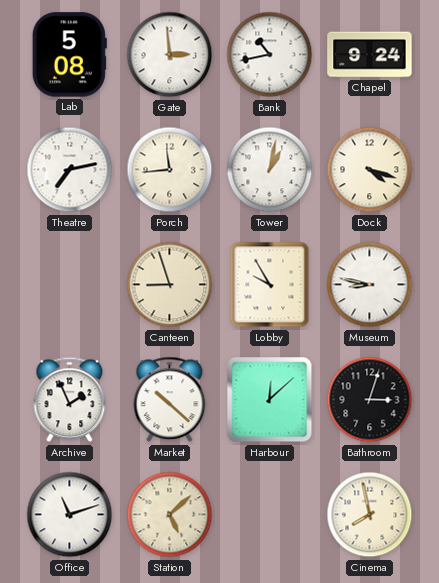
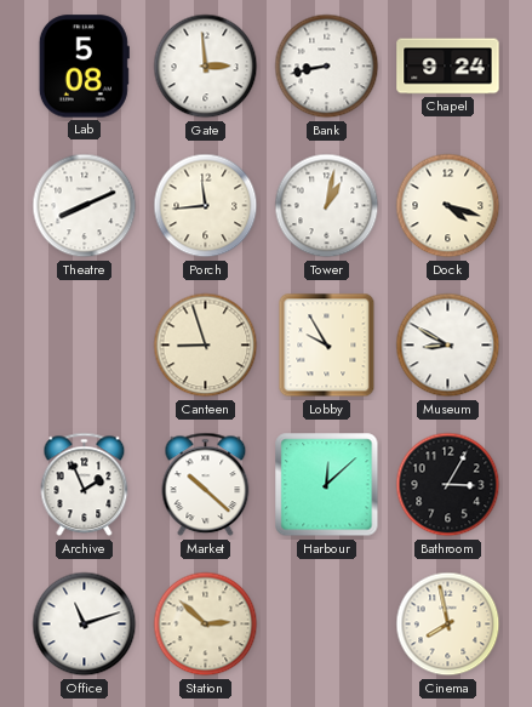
Bank: 10:43 -> 8:43 (327, 67)
Theatre: 7:13 -> 8:11 (85, 206)
Museum: 8:47 -> 8:50 (448, 346)
Bathroom: 3:03 -> 3:05 (448, 485)
Station: 5:08 -> 2:52 (206, 625)
